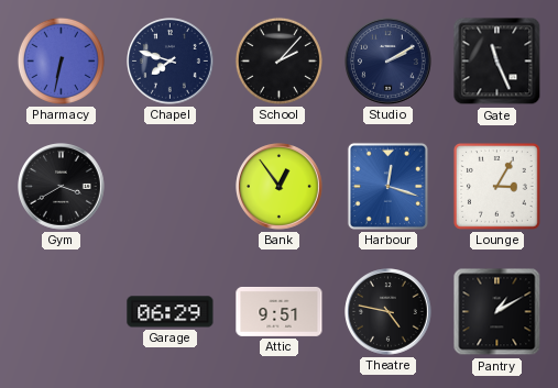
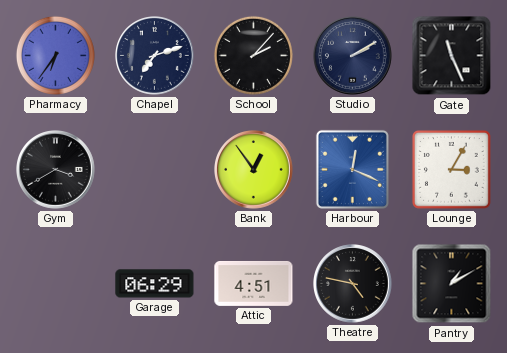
Pharmacy: 6:32 -> 6:36 (55, 55)
Chapel: 7:48 -> 7:12 (155, 56)
Harbour: 12:18 -> 12:19 (352, 169)
Attic: 9:51 -> 4:51 (254, 283)
